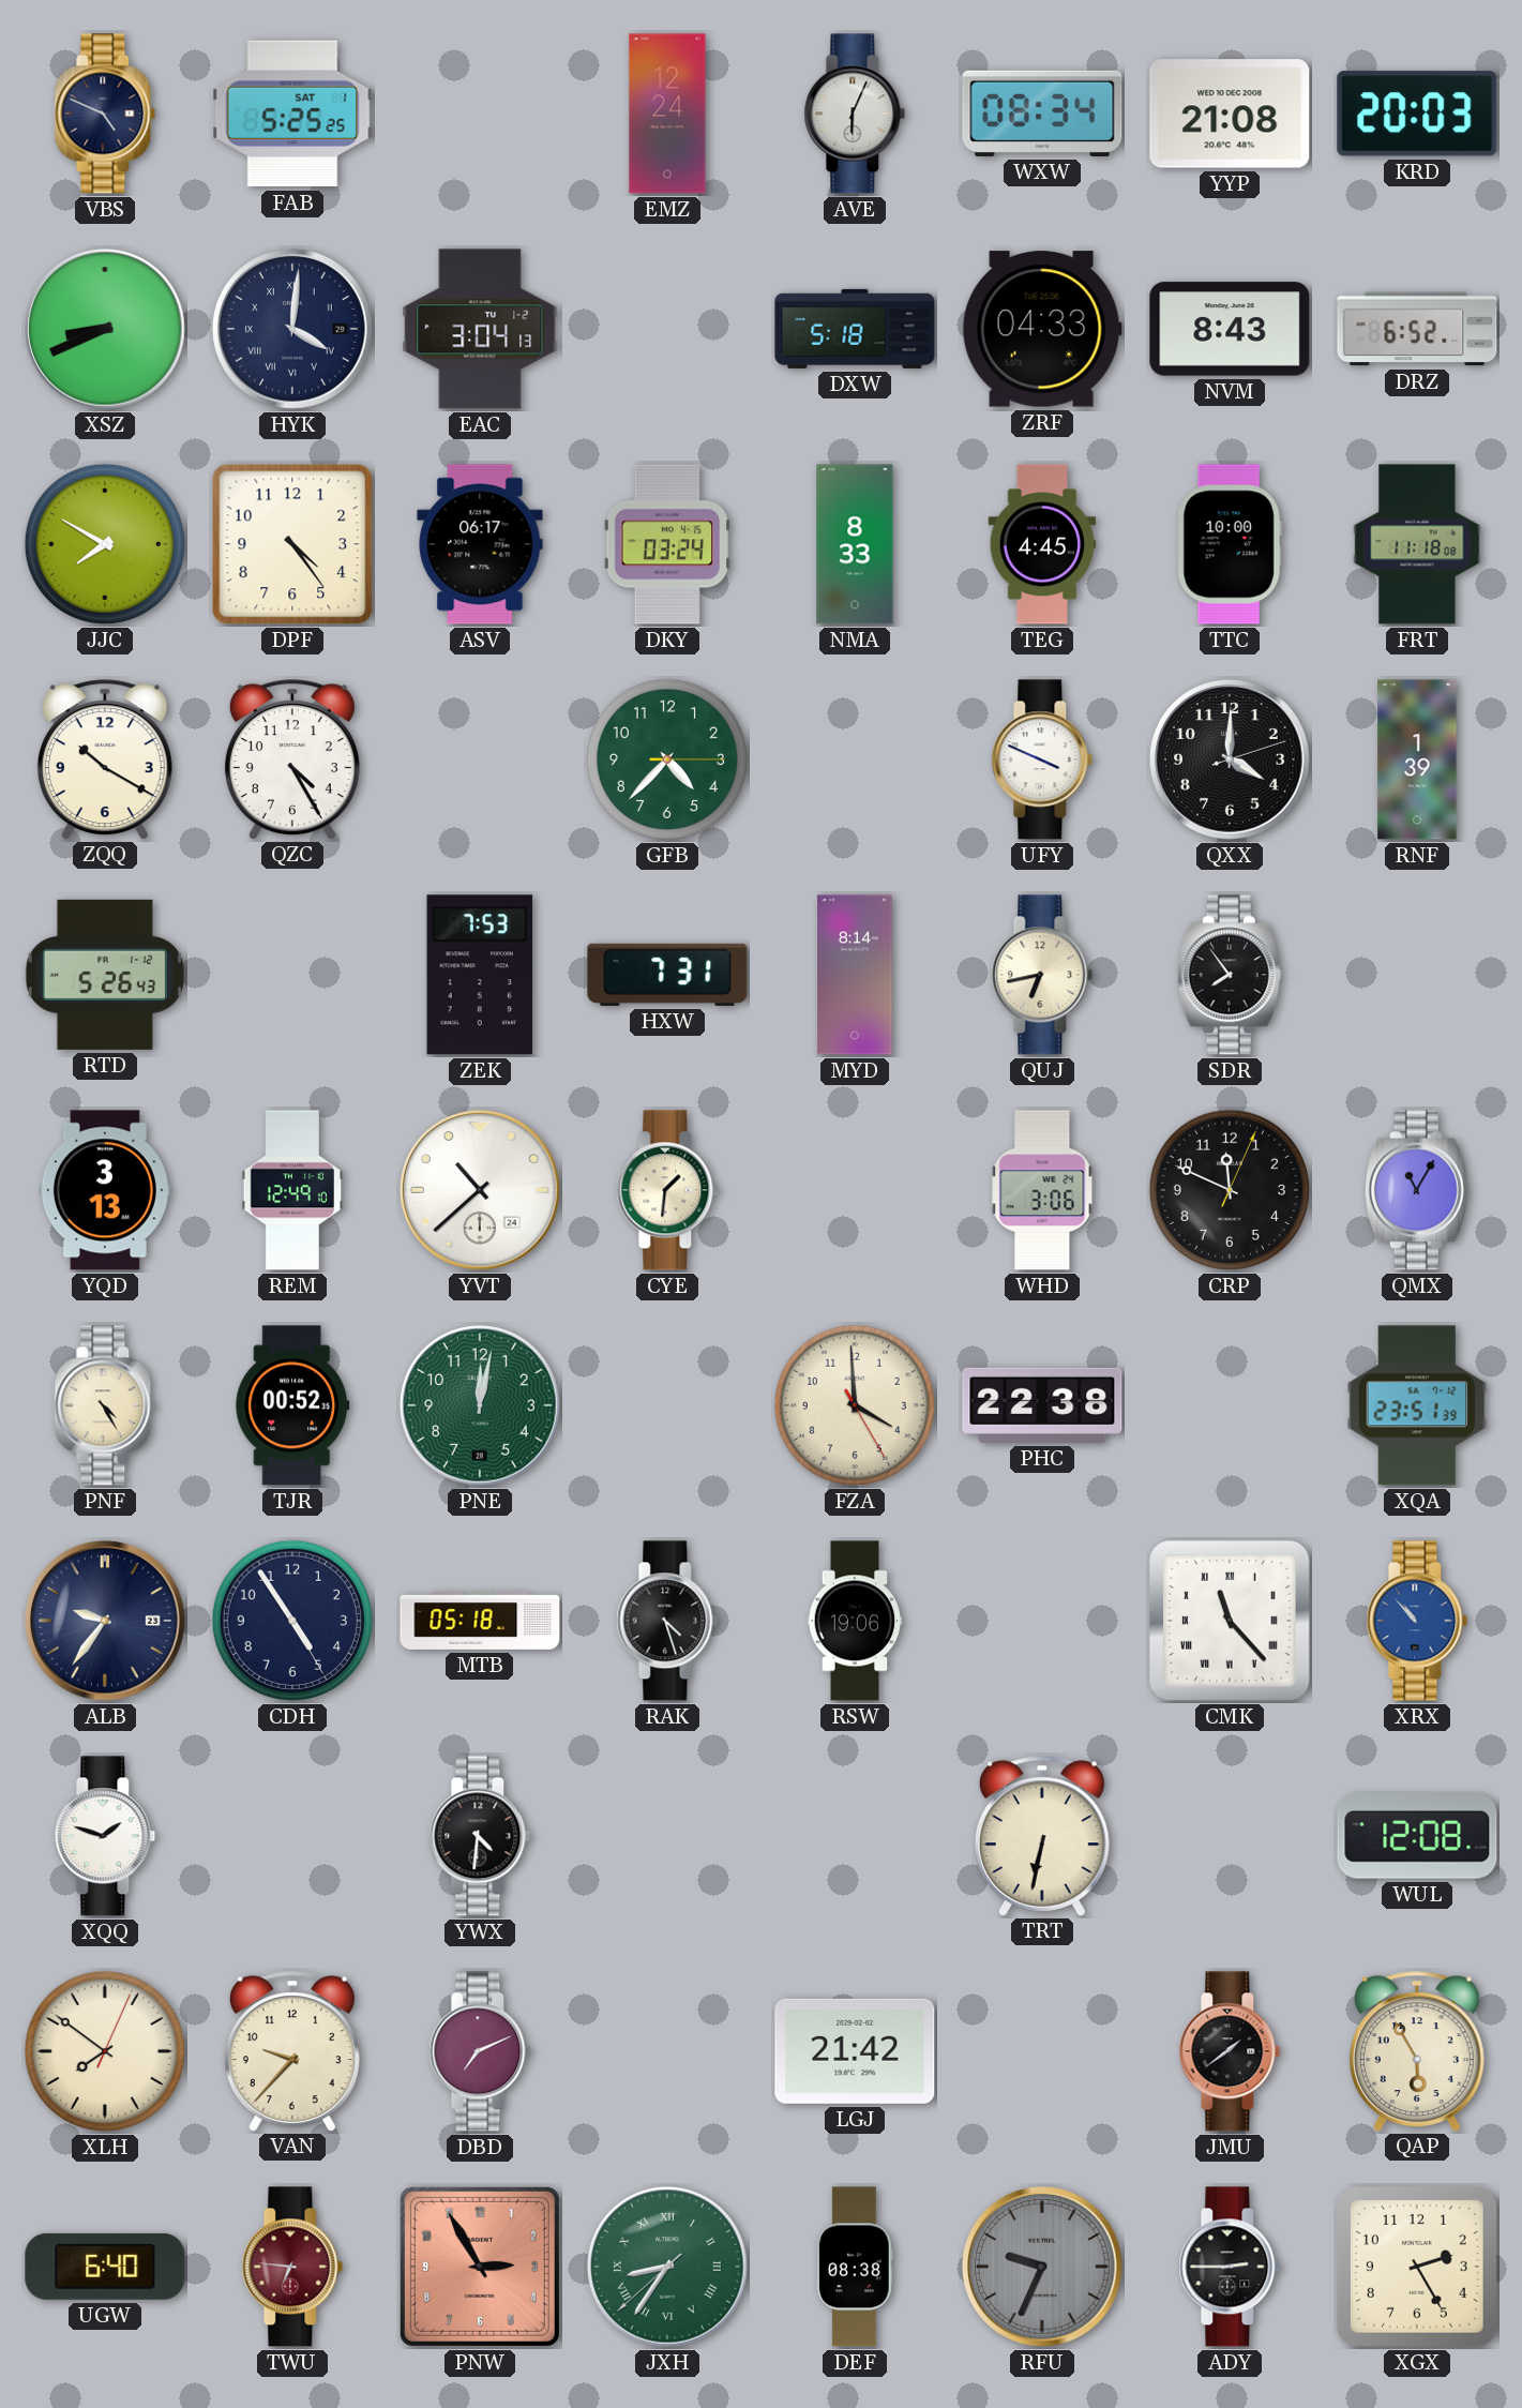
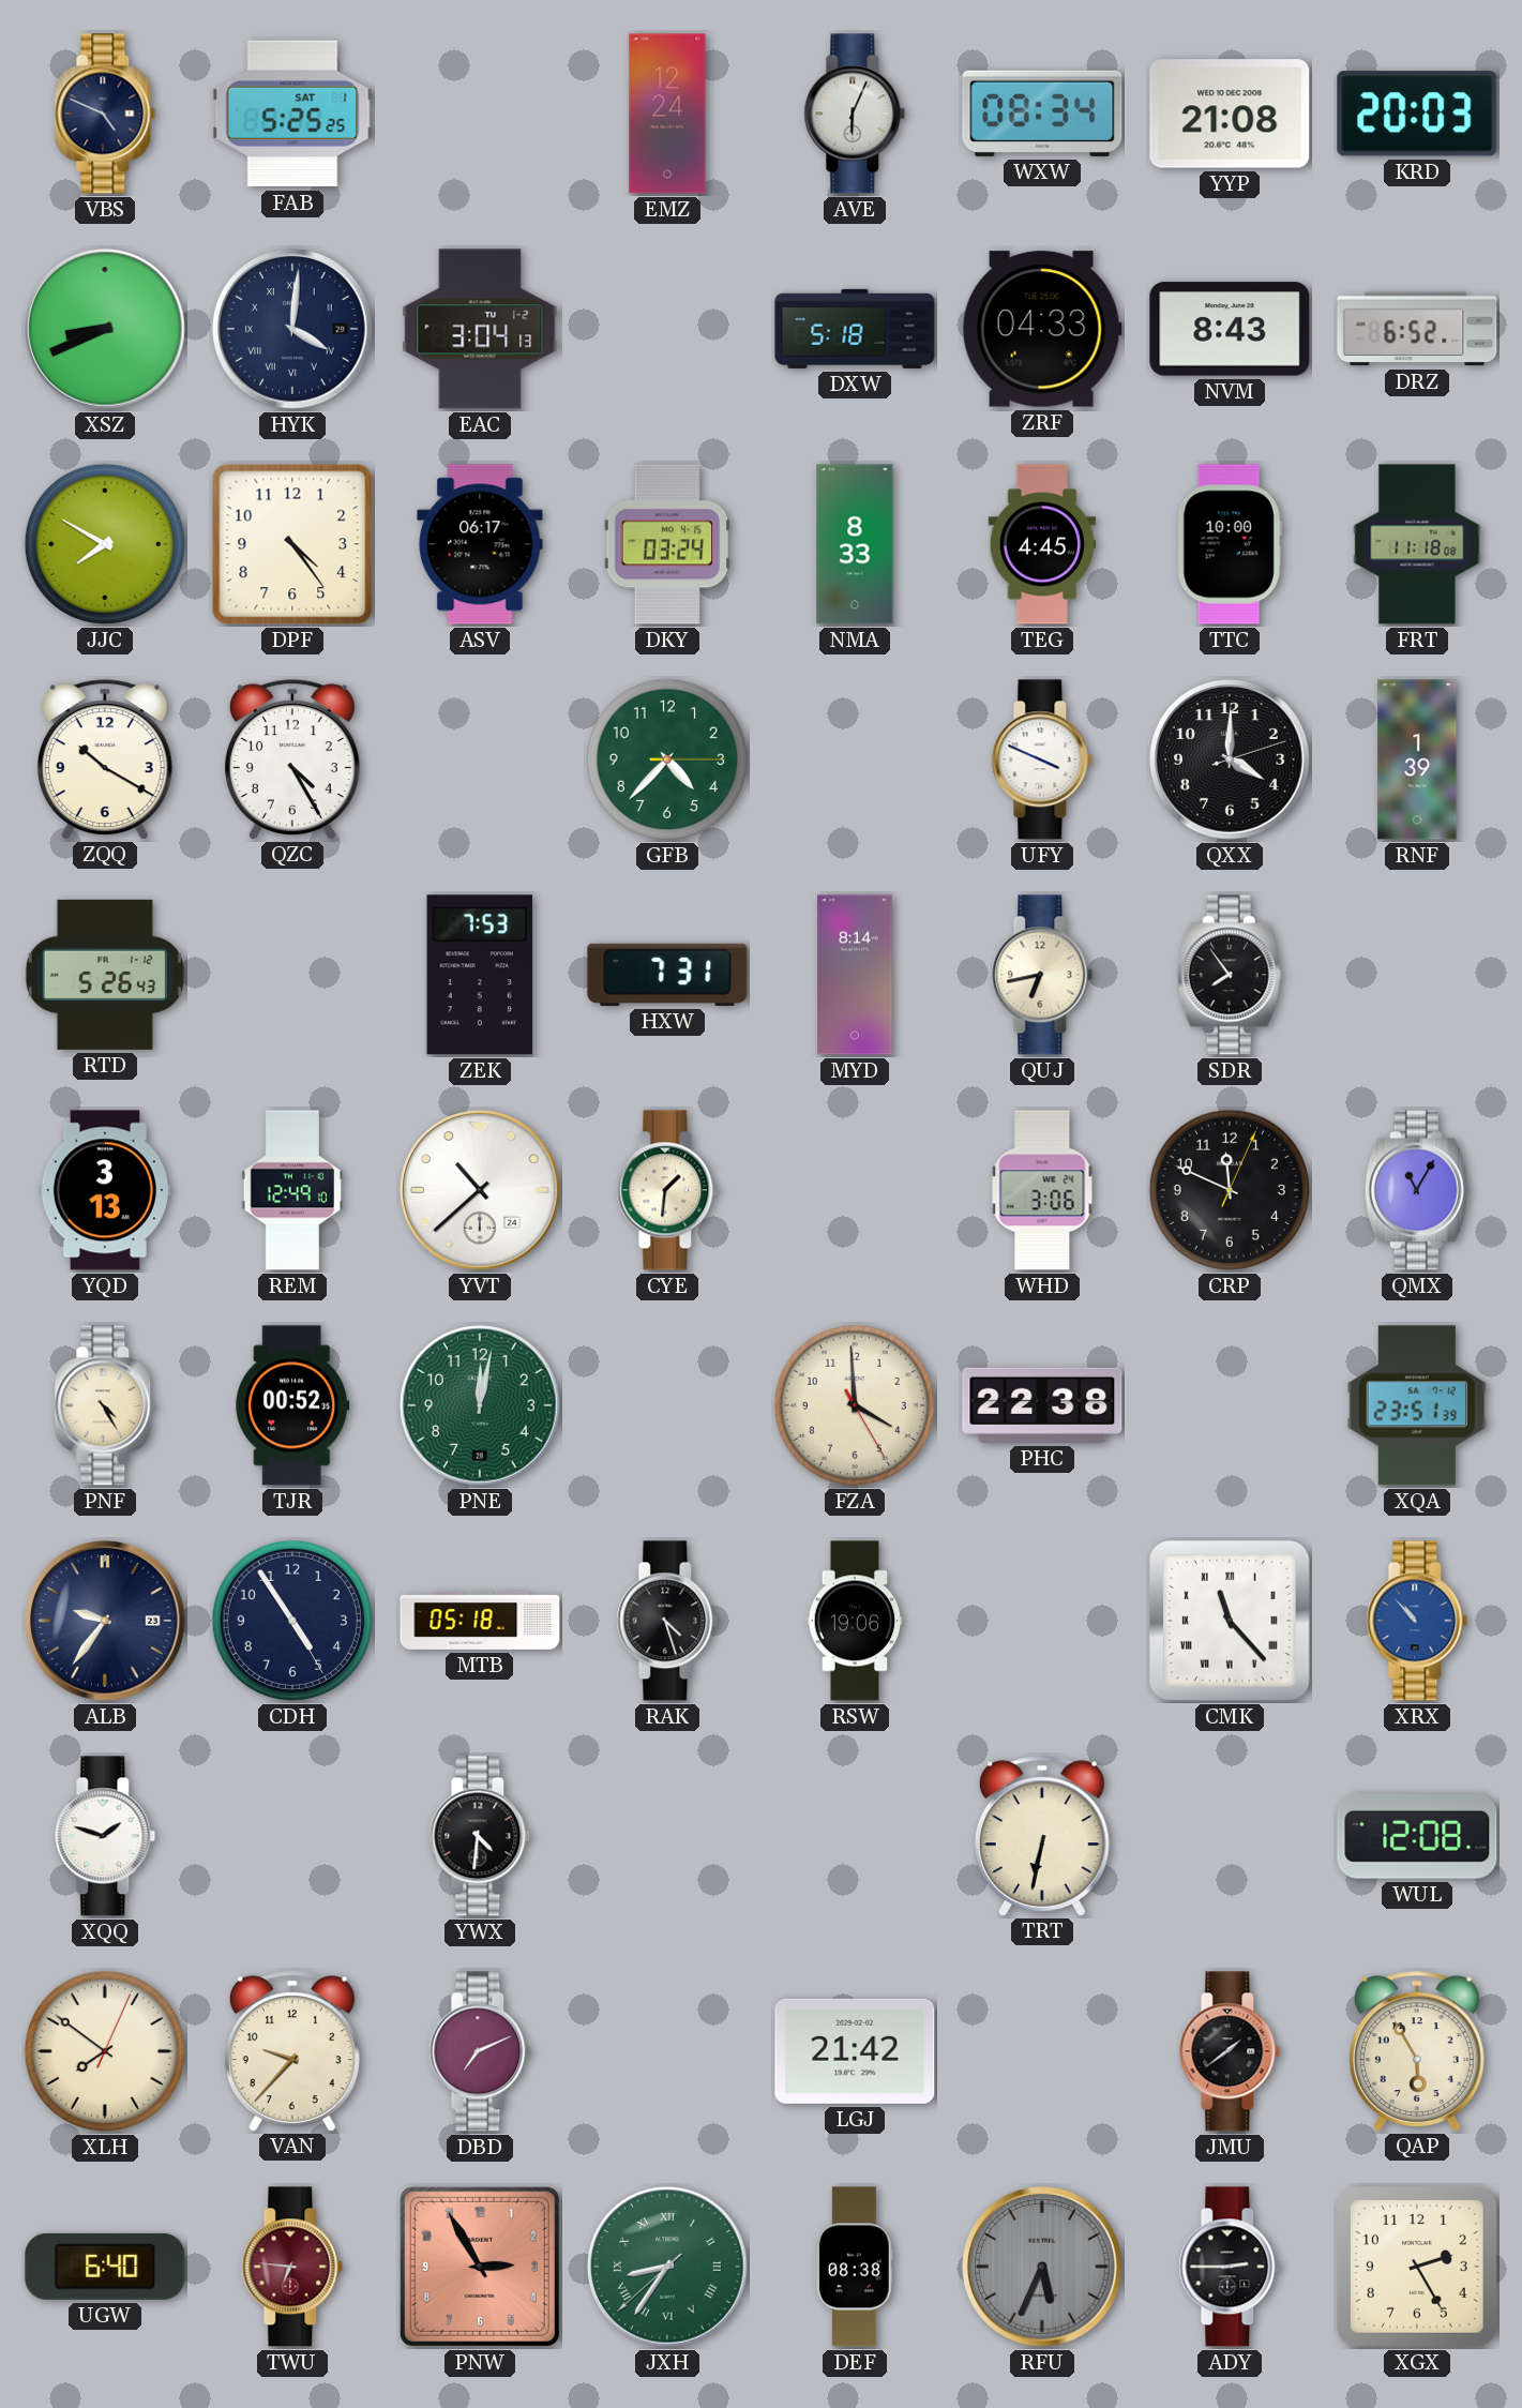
RFU: 9:34 -> 5:34 (1042, 2267)
